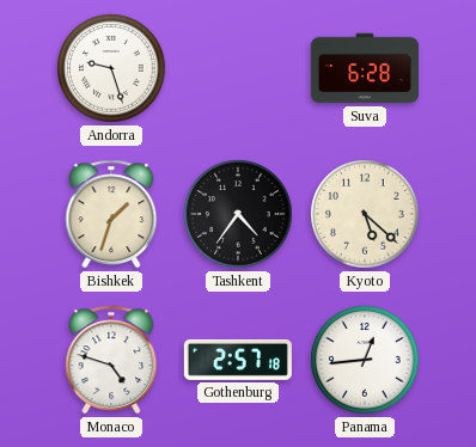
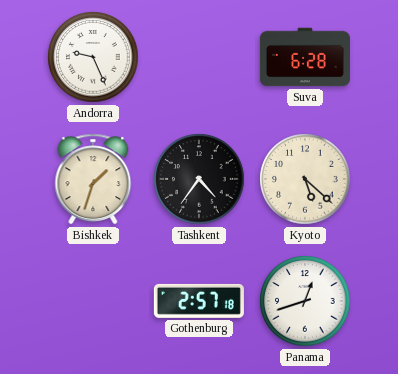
Andorra: 9:27 -> 9:26 (93, 57)
Monaco: 4:48 -> none (111, 360)
Panama: 12:44 -> 12:42 (305, 301)
